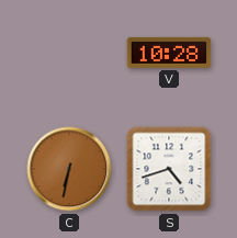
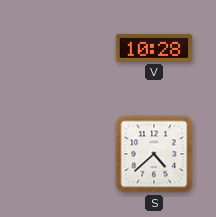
C: 6:32 -> none (69, 169)
S: 4:42 -> 4:38 (154, 154)
